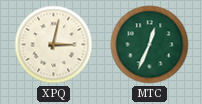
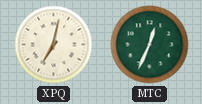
XPQ: 3:02 -> 7:02 (54, 45)
